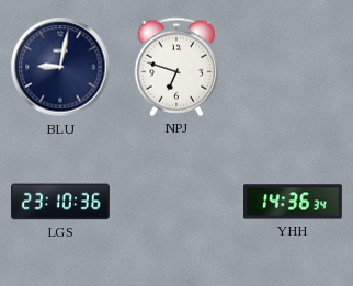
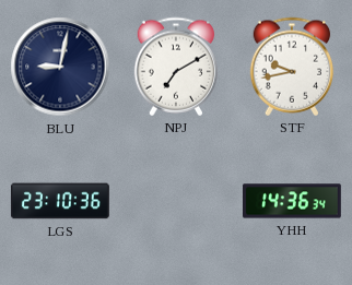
NPJ: 6:48 -> 7:10 (176, 67)
STF: none -> 9:43 (292, 67)
